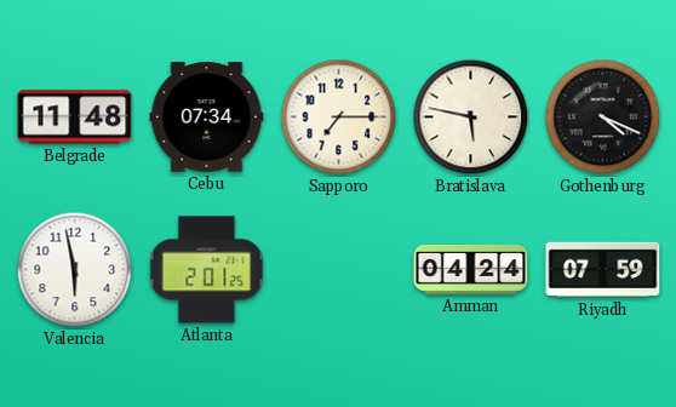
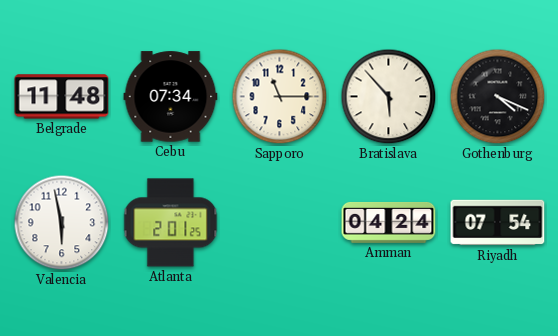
Sapporo: 7:15 -> 11:15 (280, 97)
Bratislava: 5:47 -> 5:53 (389, 97)
Riyadh: 07:59 -> 07:54 (498, 223)
